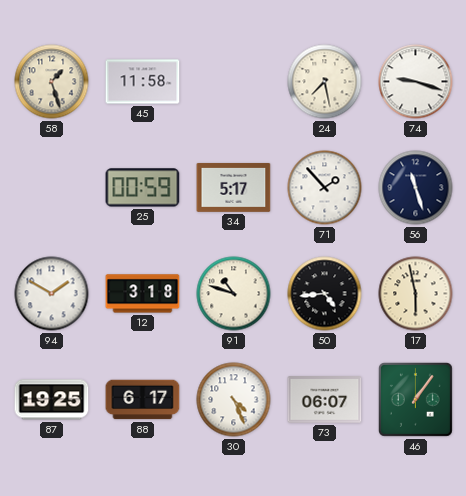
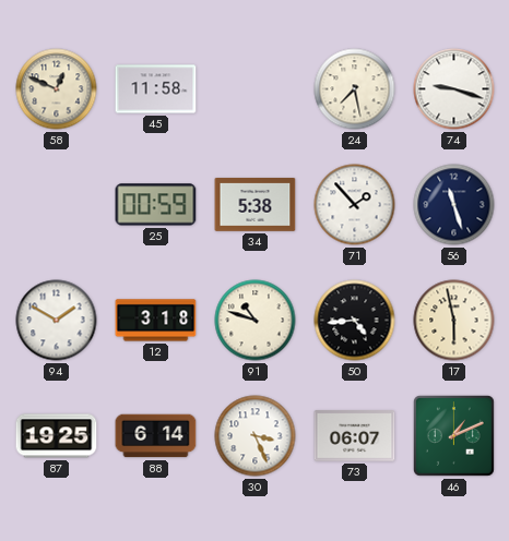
58: 1:27 -> 12:49 (57, 89)
34: 5:17 -> 5:38 (256, 205)
88: 6:17 -> 6:14 (156, 436)
30: 4:26 -> 3:26 (256, 436)
46: 1:06 -> 1:11 (453, 435)
